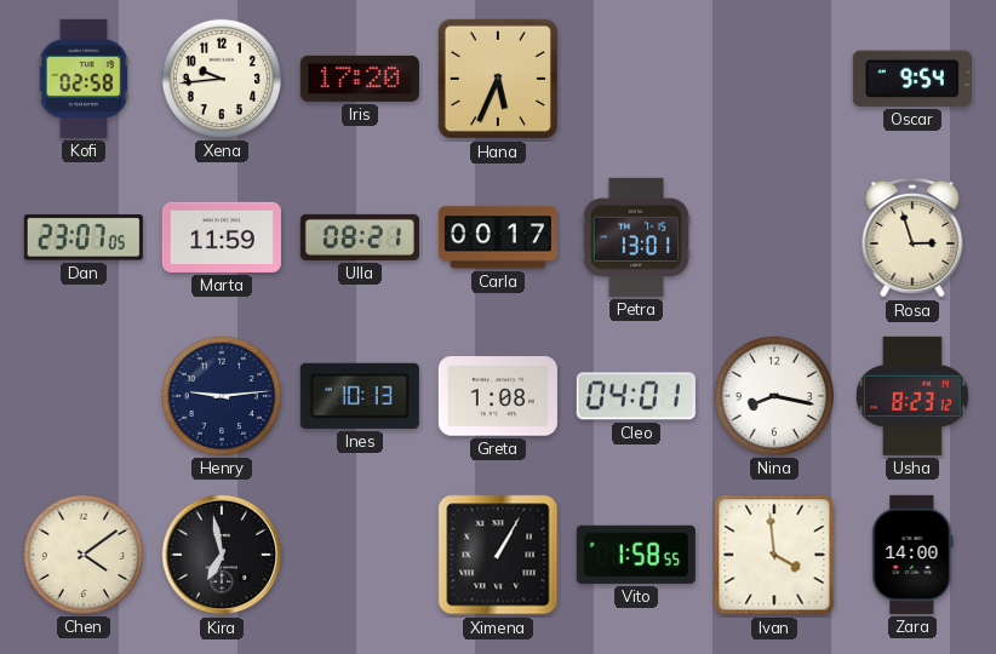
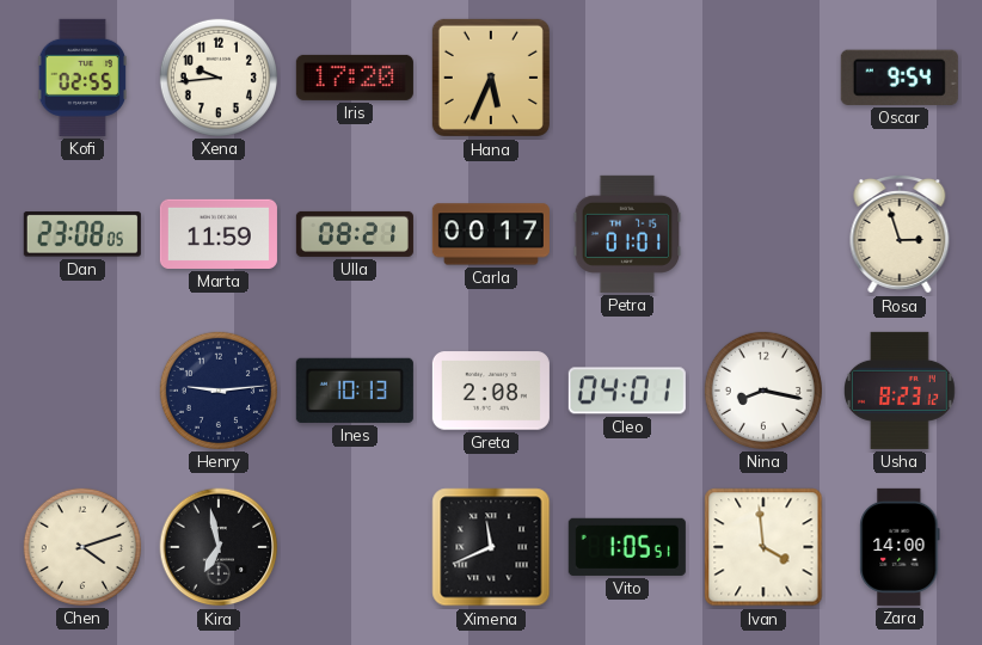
Kofi: 02:58 -> 02:55 (82, 78)
Dan: 23:07 -> 23:08 (82, 234)
Petra: 13:01 -> 01:01 (627, 234)
Greta: 1:08 -> 2:08 (491, 391)
Chen: 4:09 -> 4:12 (82, 547)
Ximena: 1:05 -> 11:41 (491, 547)
Vito: 1:58 -> 1:05 (627, 547)
